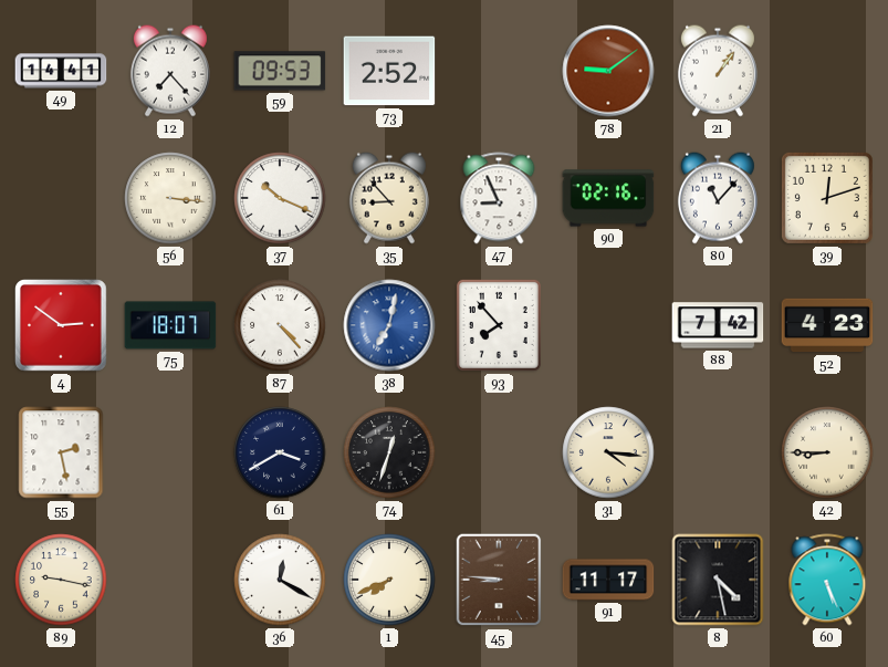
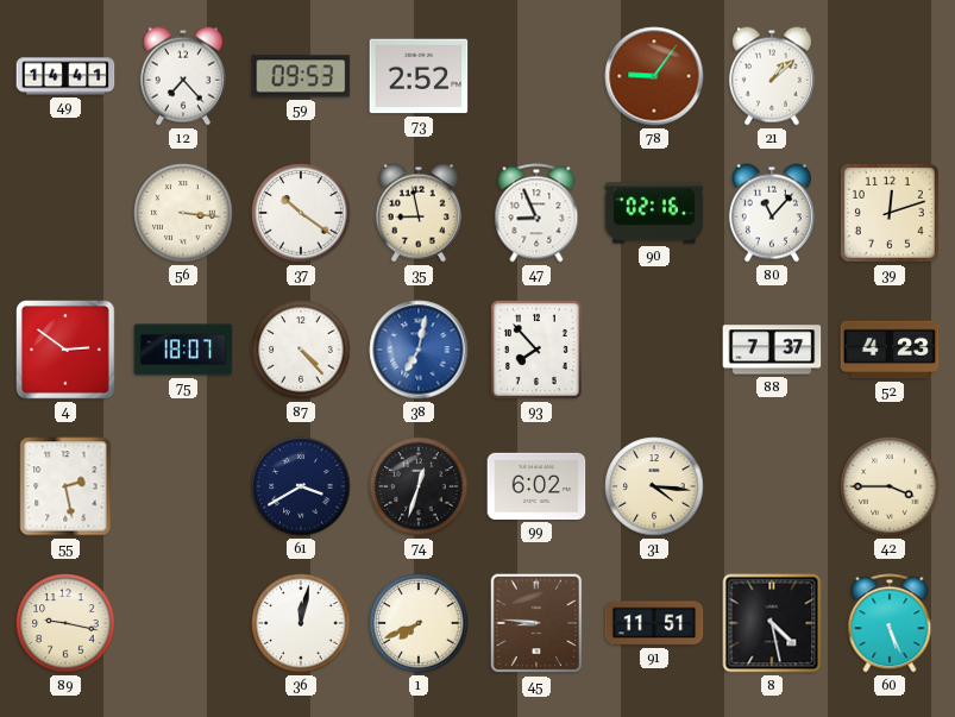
78: 9:09 -> 9:06 (654, 76)
21: 1:06 -> 1:08 (772, 76)
37: 10:19 -> 10:21 (301, 213)
35: 8:53 -> 8:58 (419, 213)
88: 7:42 -> 7:37 (772, 350)
99: none -> 6:02 (536, 486)
42: 8:45 -> 3:45 (890, 486)
36: 12:20 -> 12:02 (301, 623)
91: 11:17 -> 11:51 (654, 623)
